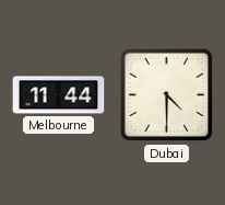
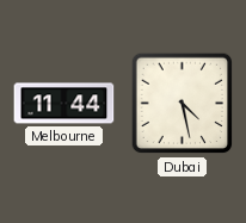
Dubai: 4:30 -> 4:28 (183, 104)
